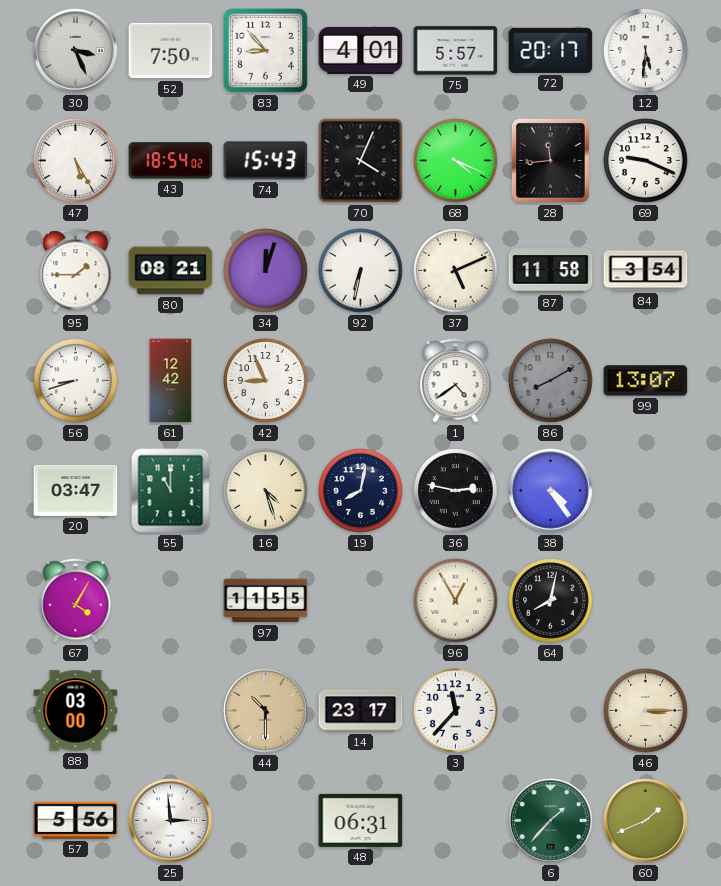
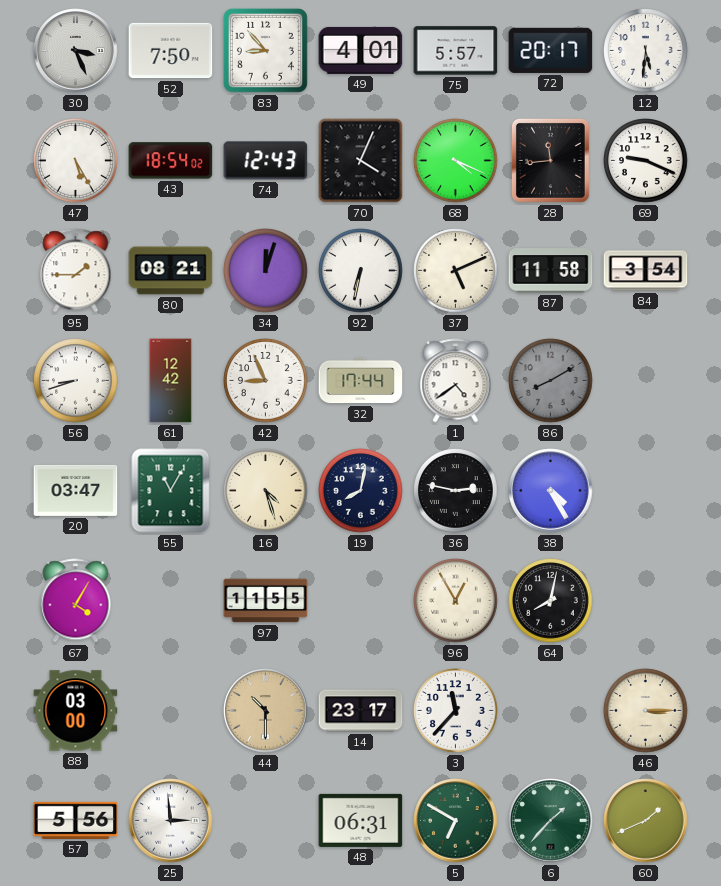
74: 15:43 -> 12:43 (266, 161)
32: none -> 17:44 (361, 381)
99: 13:07 -> none (646, 381)
55: 11:00 -> 11:05 (171, 491)
38: 4:24 -> 4:25 (551, 491)
5: none -> 6:50 (456, 821)
